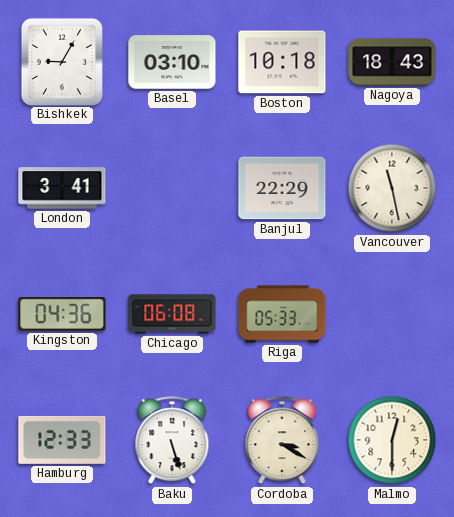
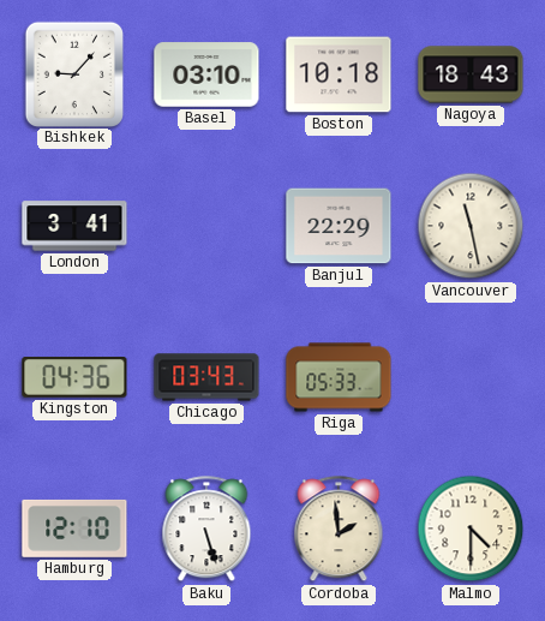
Bishkek: 9:05 -> 9:07 (73, 73)
Chicago: 06:08 -> 03:43 (206, 377)
Hamburg: 12:33 -> 12:10 (74, 529)
Cordoba: 3:20 -> 1:59 (339, 530)
Malmo: 12:30 -> 4:30 (471, 529)
